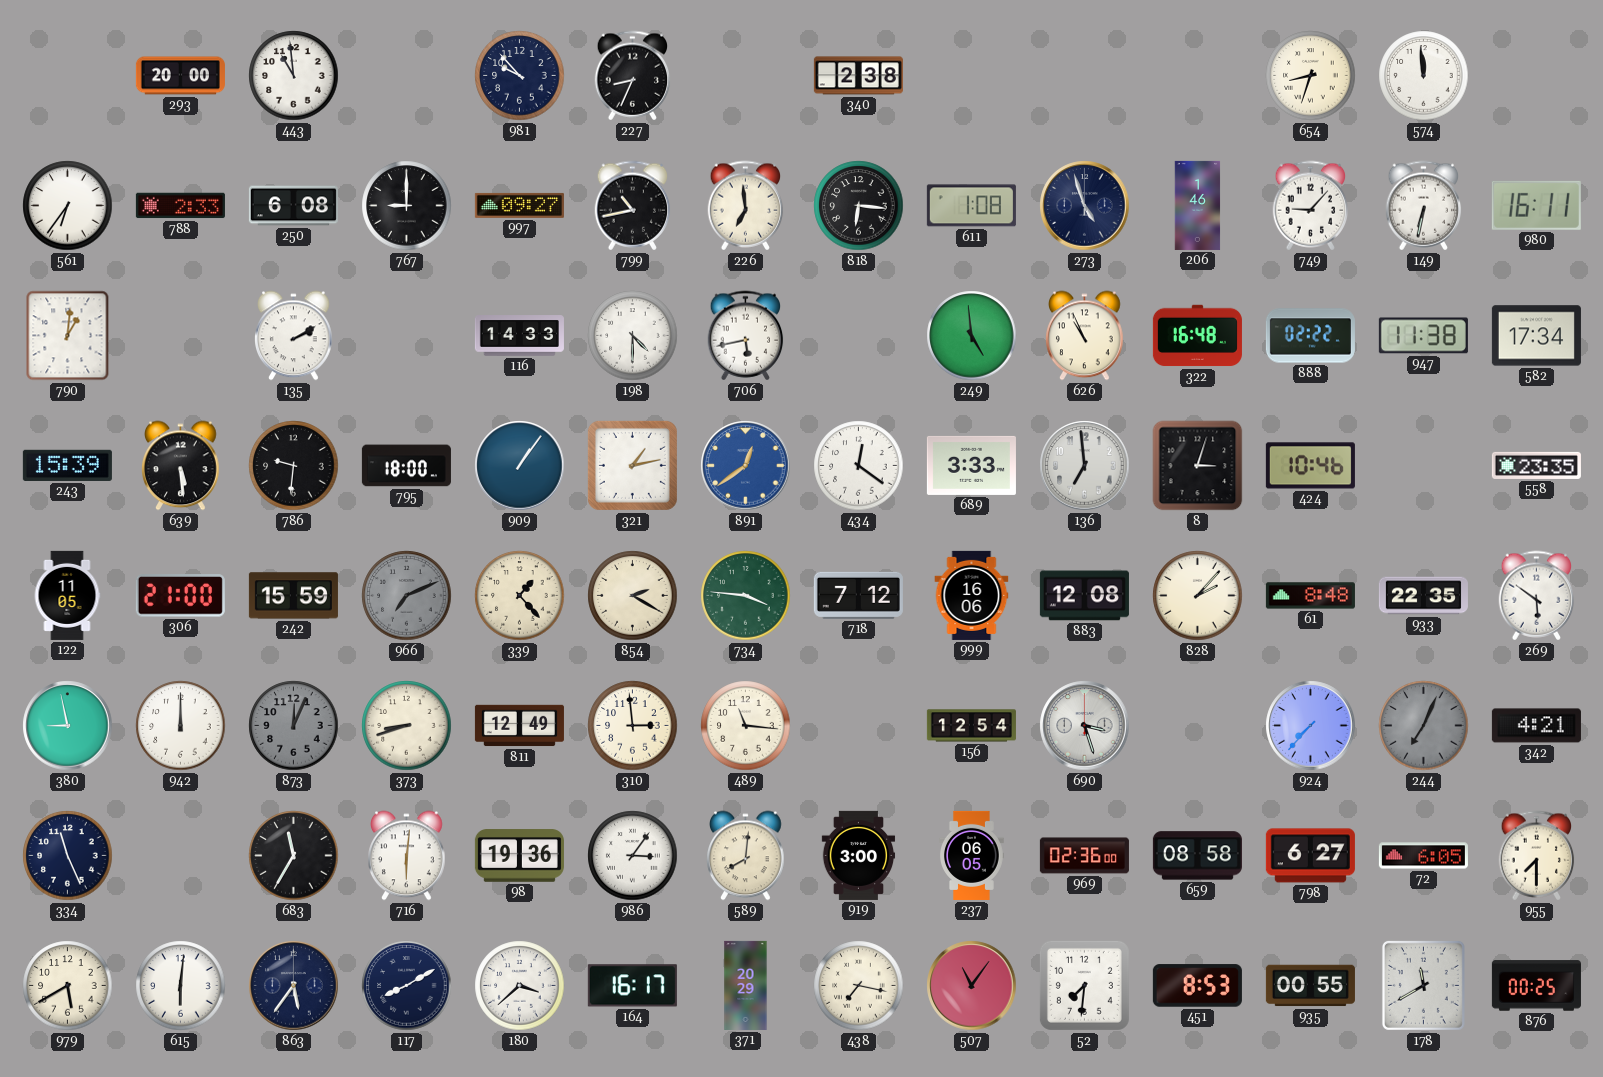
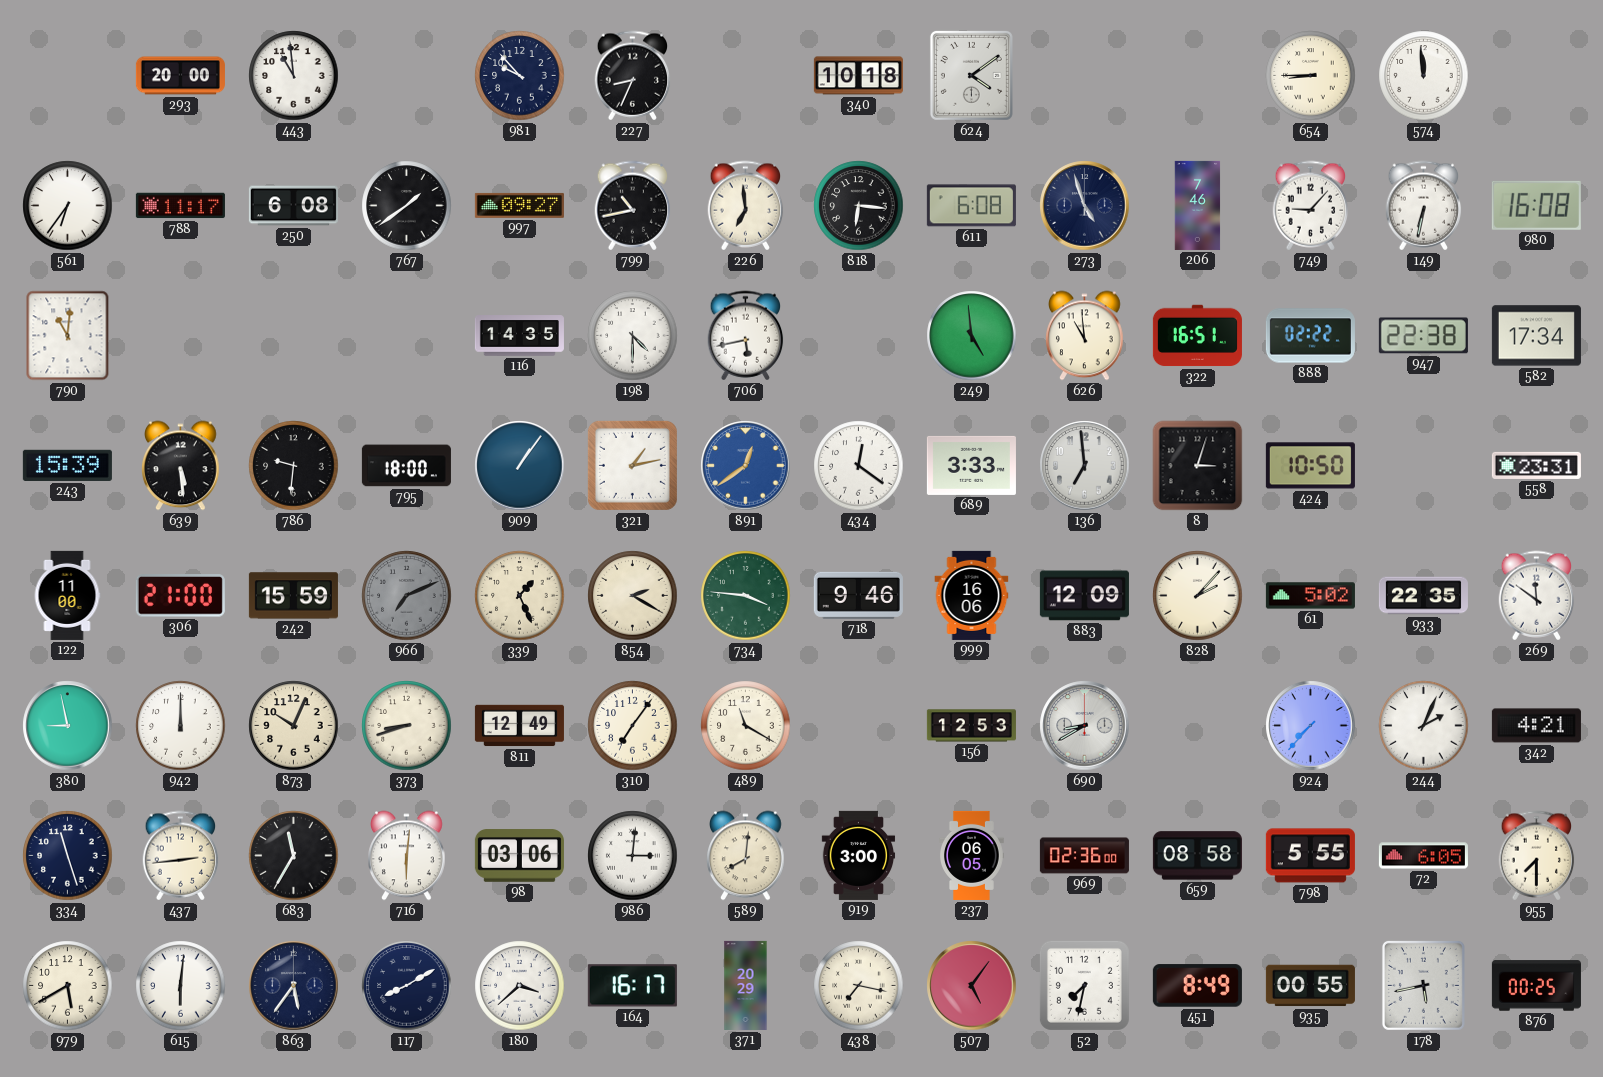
340: 2:38 -> 10:18 (858, 76)
624: none -> 4:09 (971, 75)
654: 8:33 -> 8:45 (1311, 76)
788: 2:33 -> 11:17 (180, 206)
767: 9:00 -> 1:39 (407, 206)
611: 1:08 -> 6:08 (971, 206)
206: 1:46 -> 7:46 (1198, 205)
980: 16:11 -> 16:08 (1536, 205)
790: 1:01 -> 11:01 (68, 336)
135: 2:10 -> none (294, 336)
116: 14:33 -> 14:35 (519, 336)
626: 10:56 -> 10:59 (1085, 336)
322: 16:48 -> 16:51 (1197, 336)
947: 11:38 -> 22:38 (1423, 336)
424: 10:46 -> 10:50 (1310, 466)
558: 23:35 -> 23:31 (1536, 465)
122: 11:05 -> 11:00 (67, 595)
339: 1:23 -> 1:26 (520, 596)
718: 7:12 -> 9:46 (858, 595)
883: 12:08 -> 12:09 (1084, 596)
61: 8:48 -> 5:02 (1310, 596)
269: 5:51 -> 11:51 (1537, 596)
873: 12:04 -> 10:04 (294, 726)
873 dial: grey -> cream (294, 726)
310: 2:59 -> 7:06 (633, 726)
489: 11:16 -> 11:20 (746, 726)
156: 12:54 -> 12:53 (971, 726)
690: 3:27 -> 8:40 (1085, 726)
244: 7:04 -> 2:04 (1424, 726)
244 dial: grey -> white (1424, 726)
334: 11:26 -> 11:27 (68, 856)
437: none -> 2:44 (181, 856)
98: 19:36 -> 03:06 (519, 856)
986: 3:06 -> 3:01 (633, 856)
798: 6:27 -> 5:55 (1310, 856)
507: 11:06 -> 5:06 (972, 986)
52: 7:31 -> 7:32 (1084, 985)
451: 8:53 -> 8:49 (1197, 986)
178: 11:40 -> 5:43 (1423, 985)
